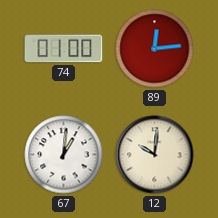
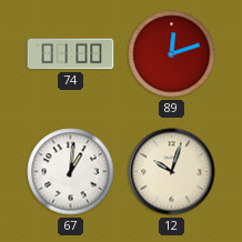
89: 12:14 -> 12:12 (172, 54)
12: 10:01 -> 10:03 (172, 172)
